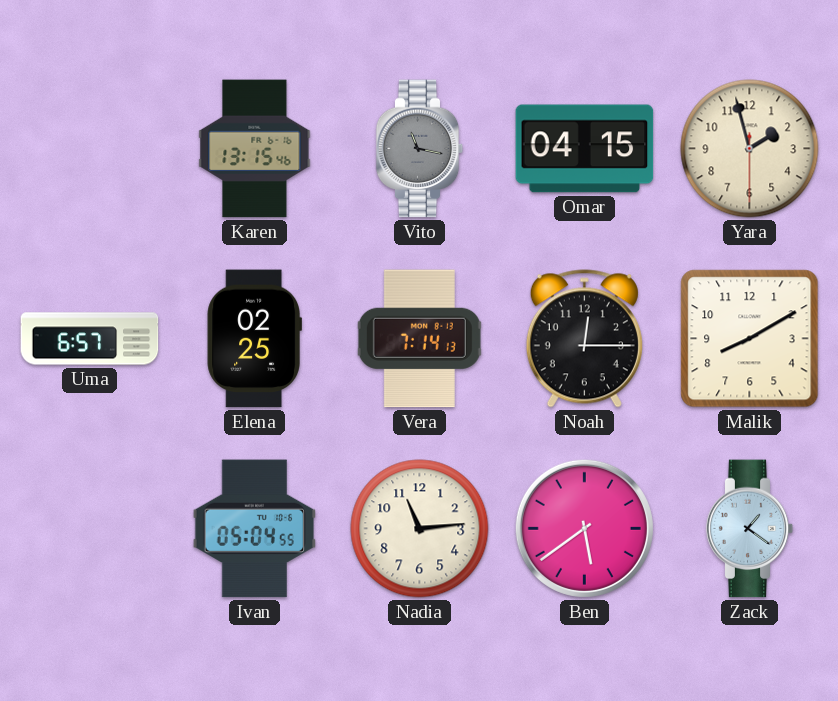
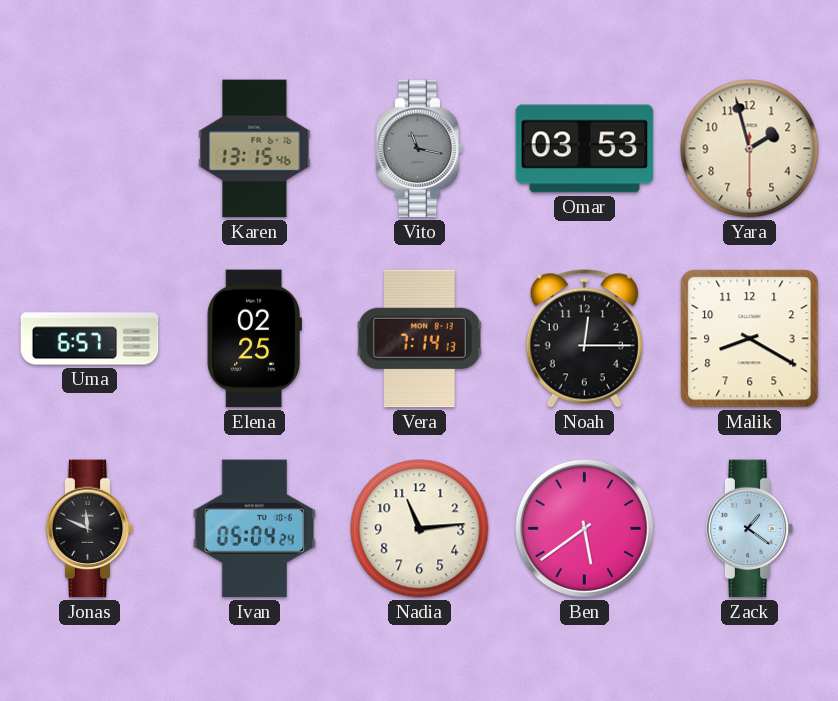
Omar: 04:15 -> 03:53 (585, 149)
Malik: 8:10 -> 8:20 (750, 339)
Jonas: none -> 11:49 (90, 529)
Ivan: 05:04:55 -> 05:04:24 (254, 529)
